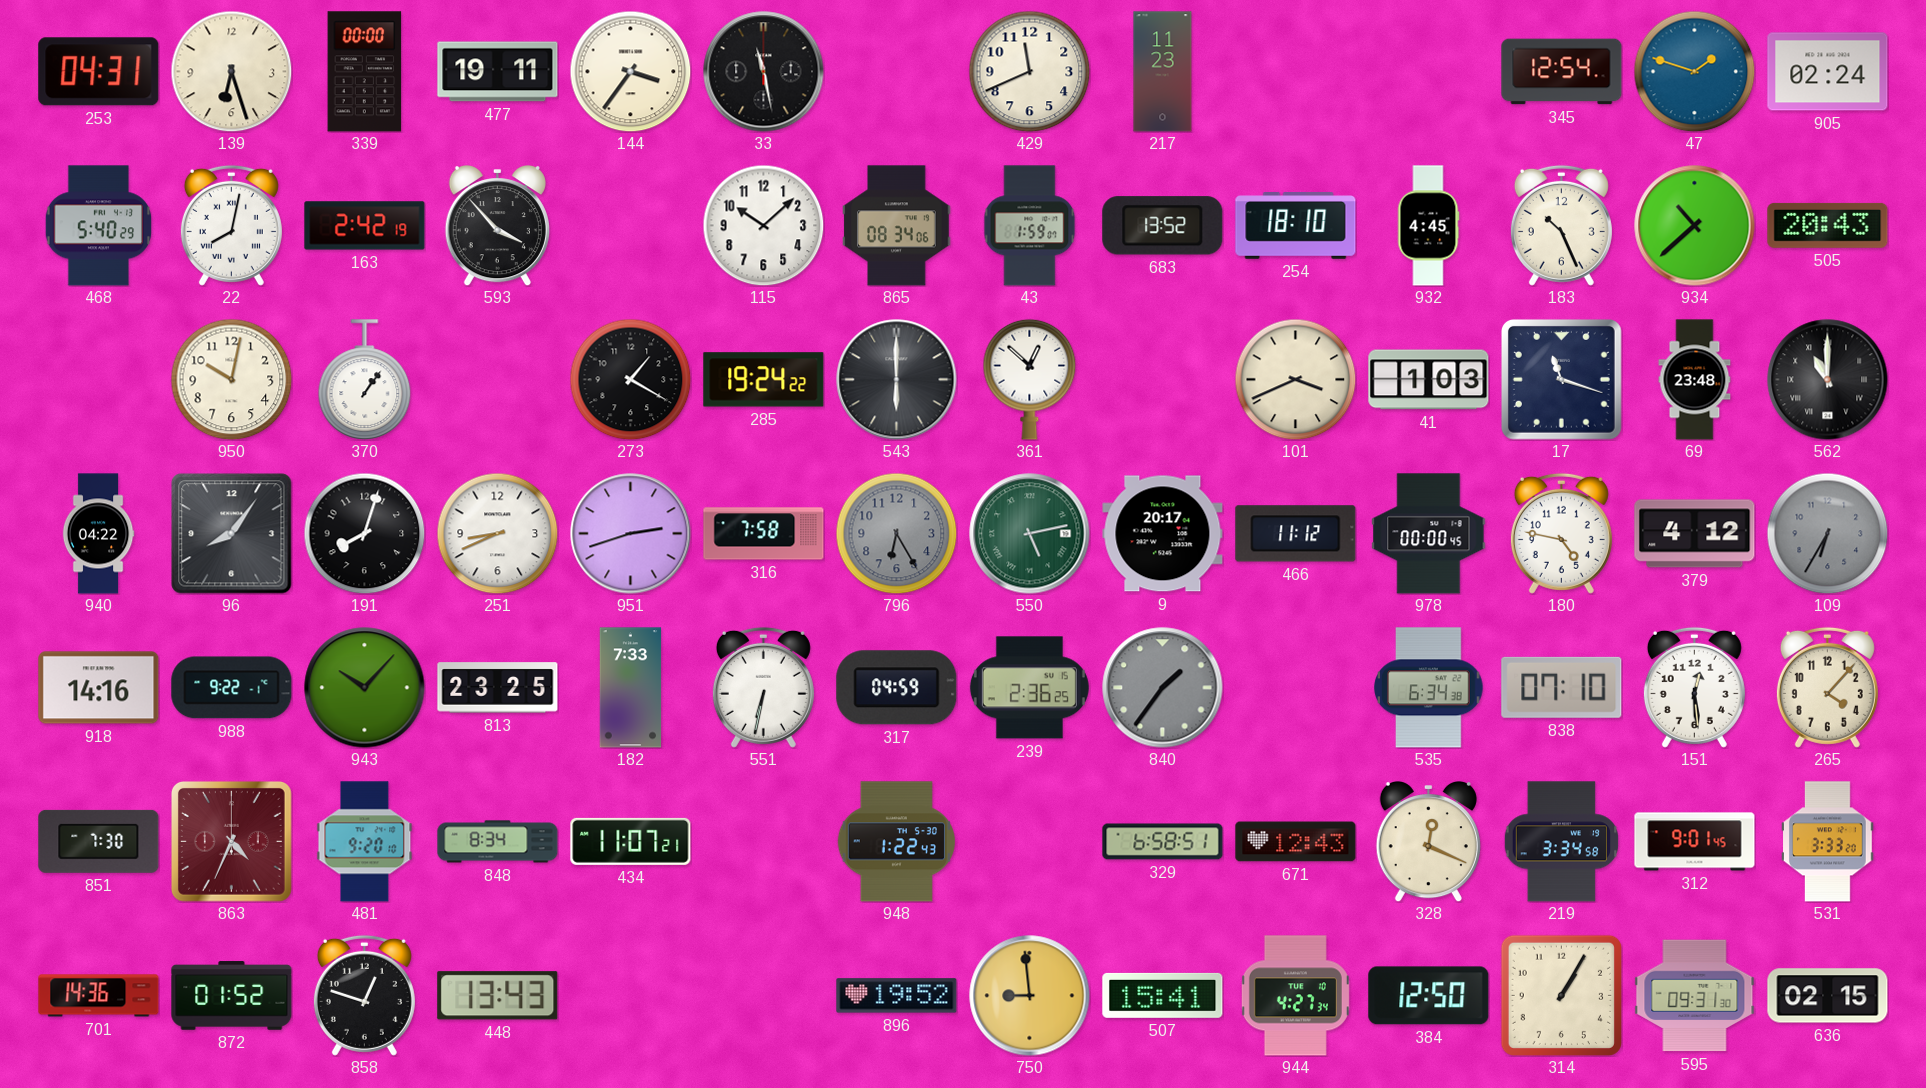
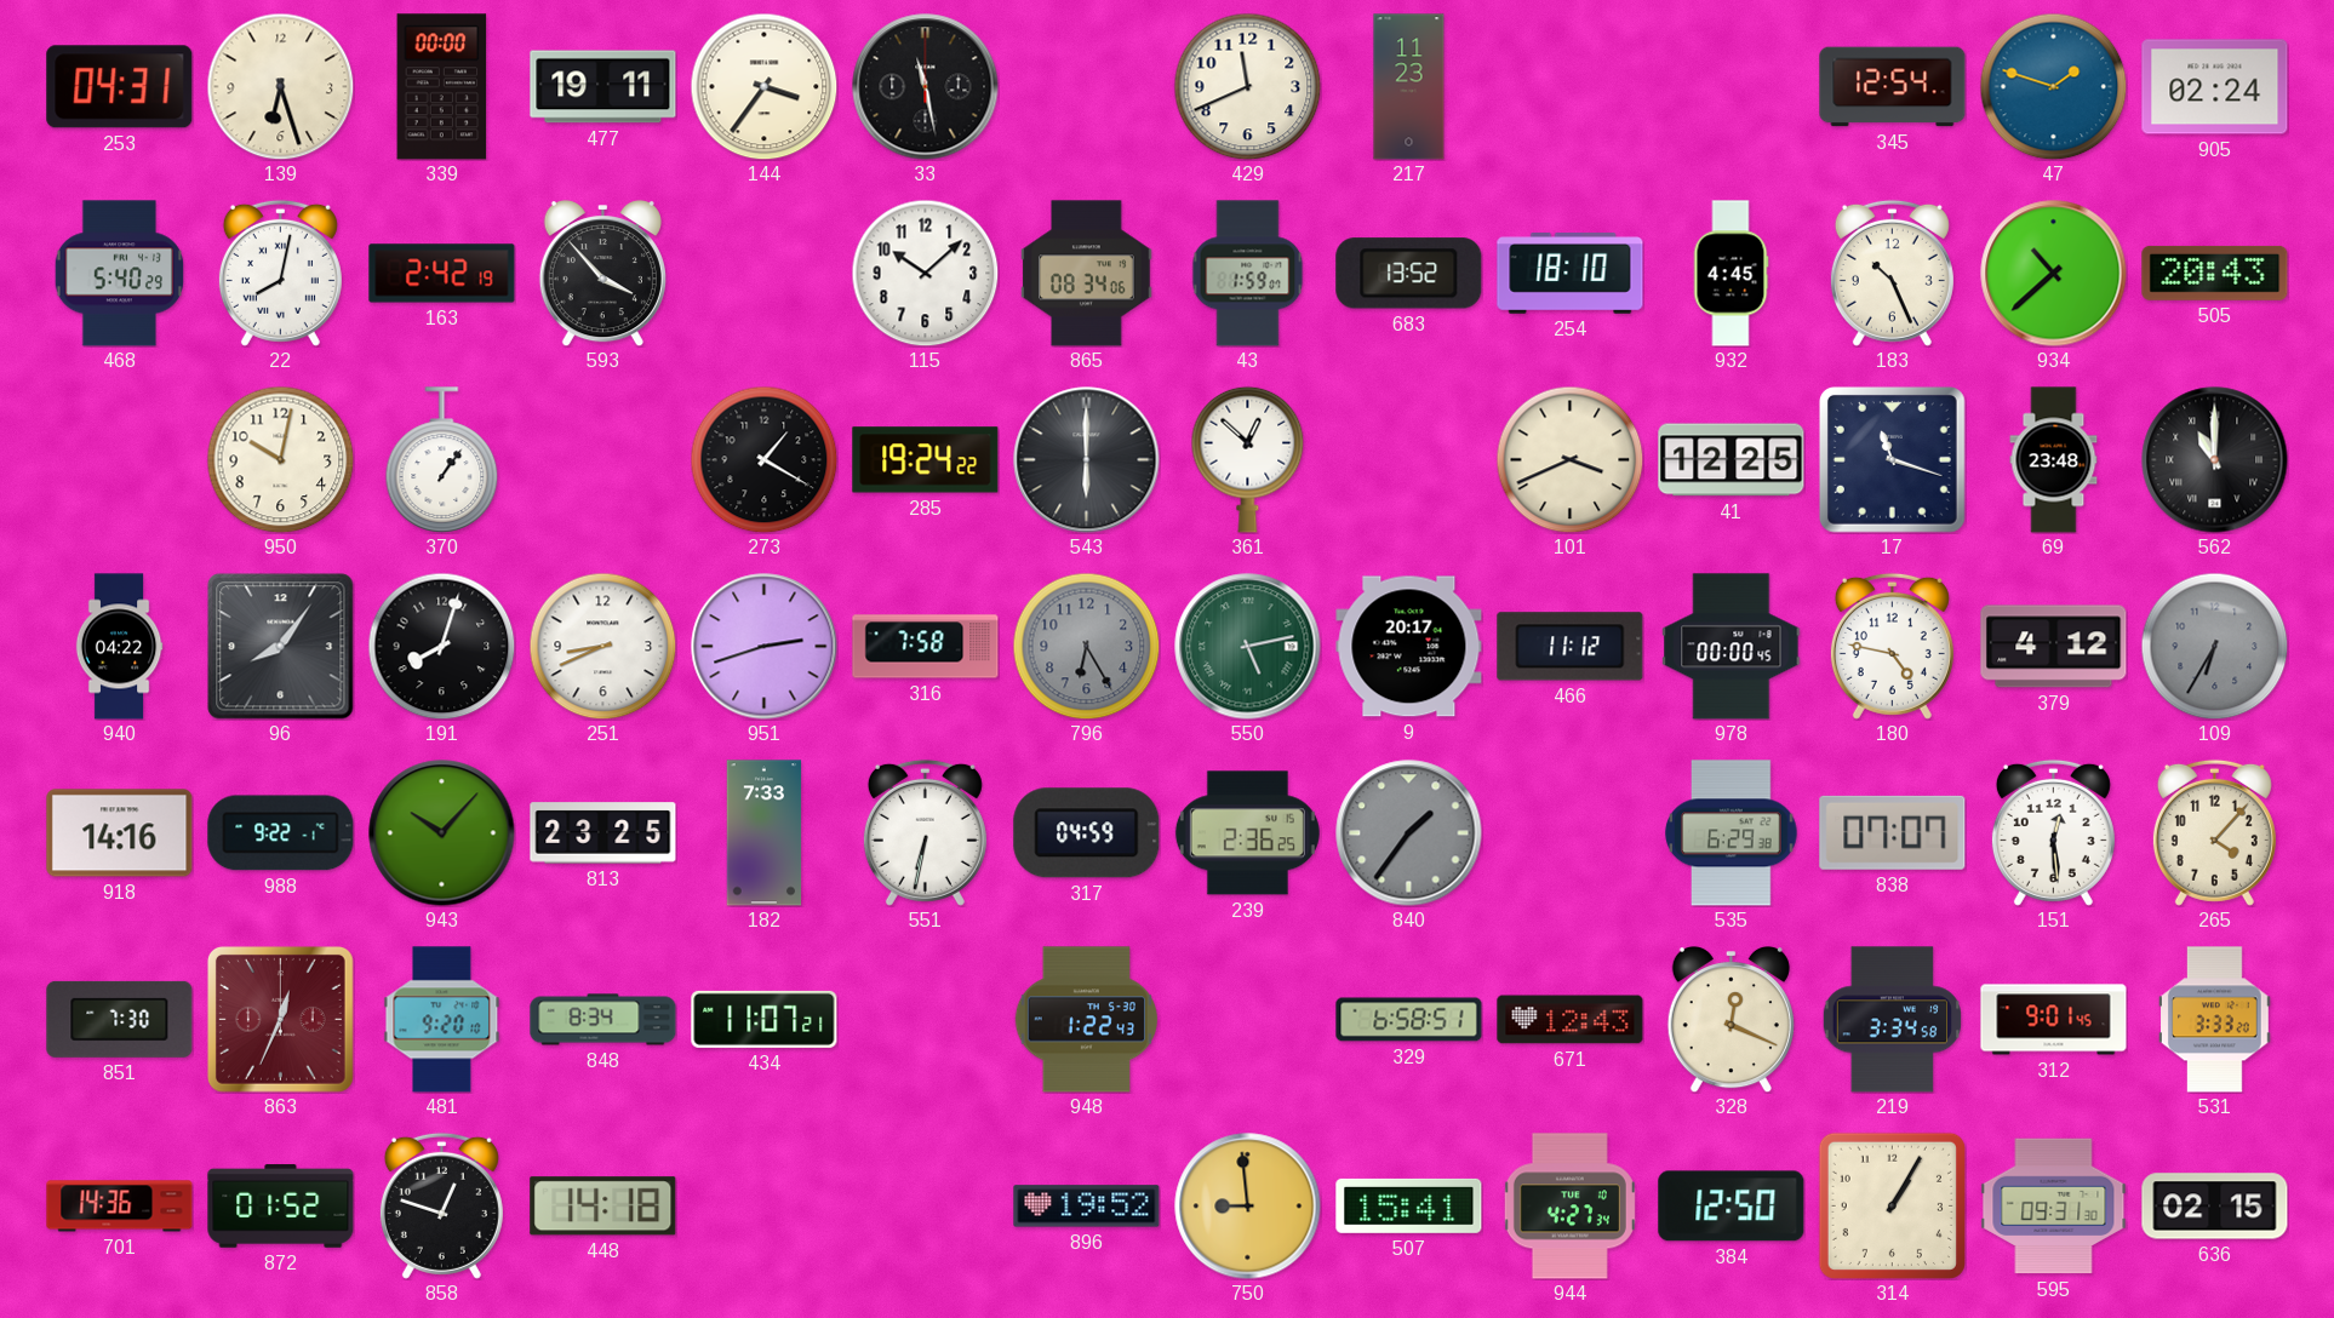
41: 1:03 -> 12:25 (1732, 460)
535: 6:34 -> 6:29 (1732, 833)
838: 07:10 -> 07:07 (1893, 832)
863: 4:34 -> 12:34 (280, 1019)
448: 13:43 -> 14:18 (603, 1207)
